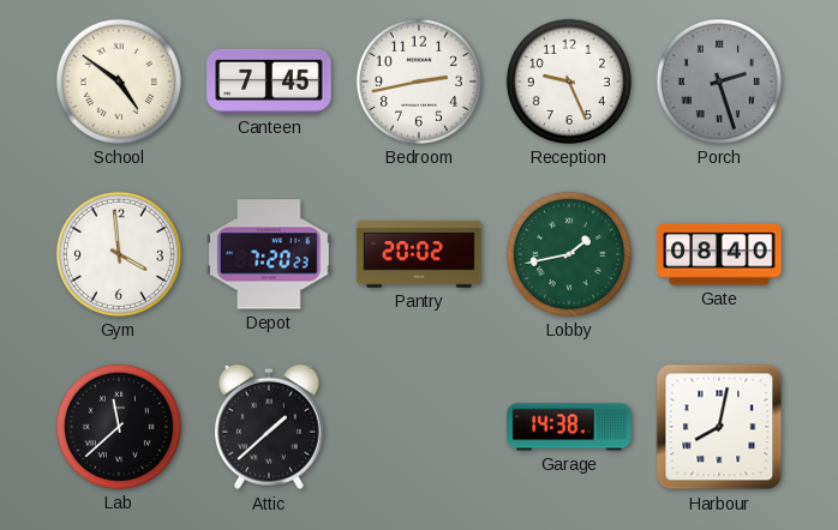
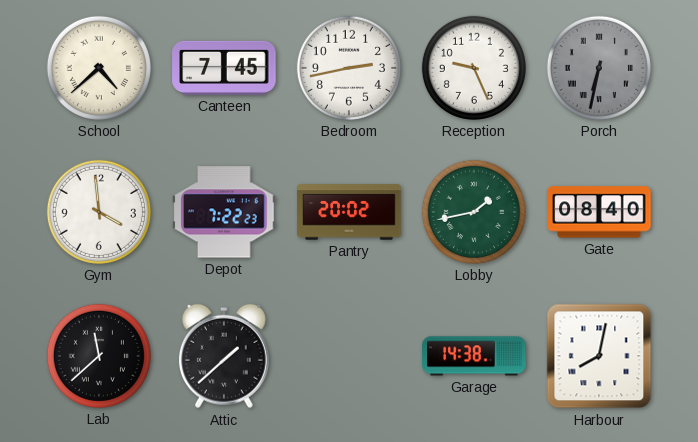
School: 4:51 -> 4:38 (99, 68)
Porch: 2:27 -> 6:32 (599, 68)
Depot: 7:20 -> 7:22 (224, 212)
